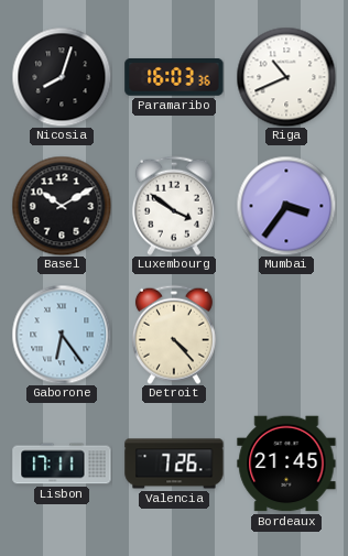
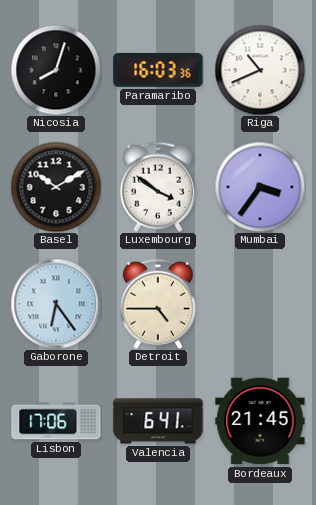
Detroit: 4:23 -> 4:45 (158, 304)
Lisbon: 17:11 -> 17:06 (56, 421)
Valencia: 7:26 -> 6:41 (158, 421)
